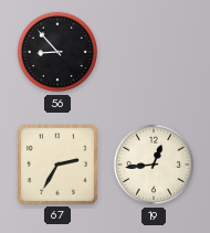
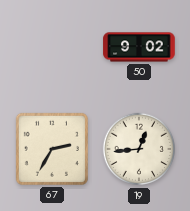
56: 8:53 -> none (57, 52)
50: none -> 9:02 (139, 47)
